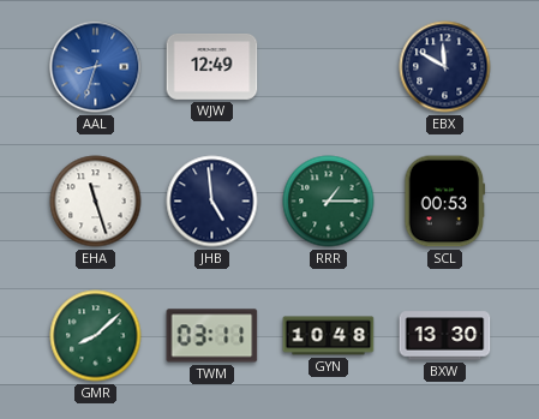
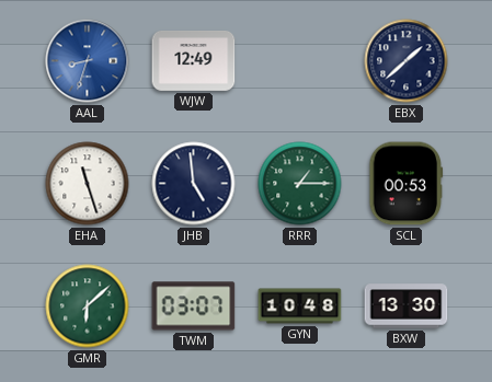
EBX: 11:50 -> 1:38 (407, 61)
GMR: 8:08 -> 6:08 (88, 306)
TWM: 03:11 -> 03:07 (194, 306)
